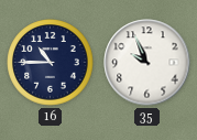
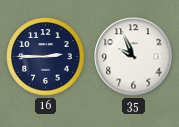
16: 10:45 -> 2:45 (46, 57)
